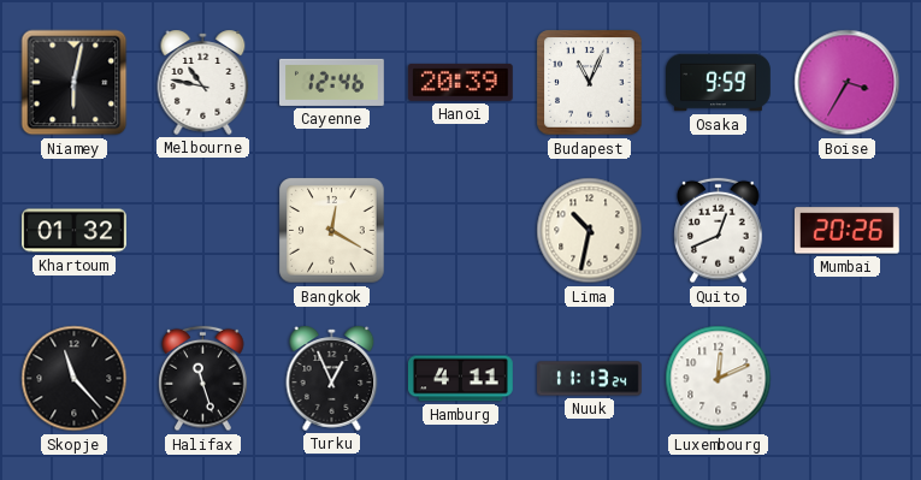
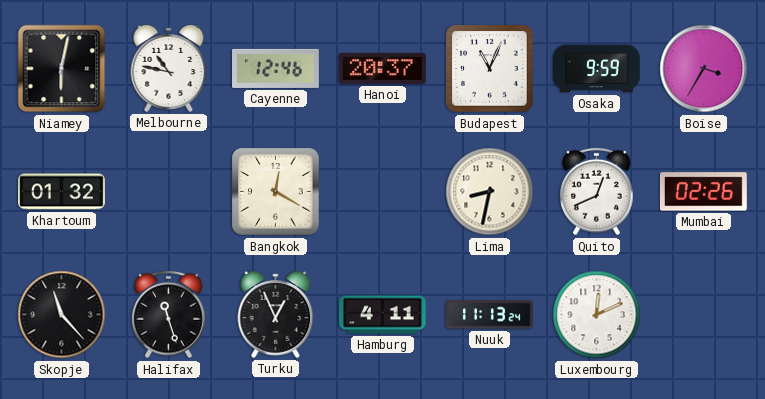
Hanoi: 20:39 -> 20:37 (382, 68)
Lima: 10:32 -> 8:32 (490, 192)
Mumbai: 20:26 -> 02:26 (703, 192)
